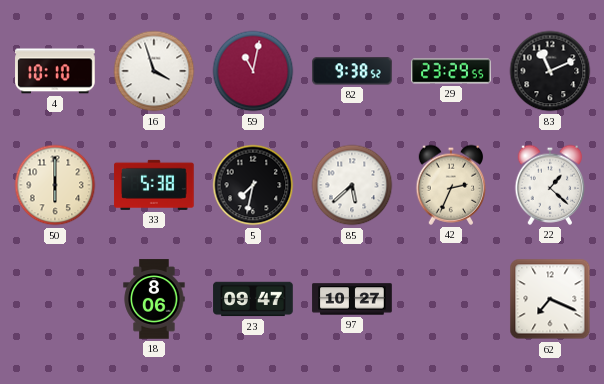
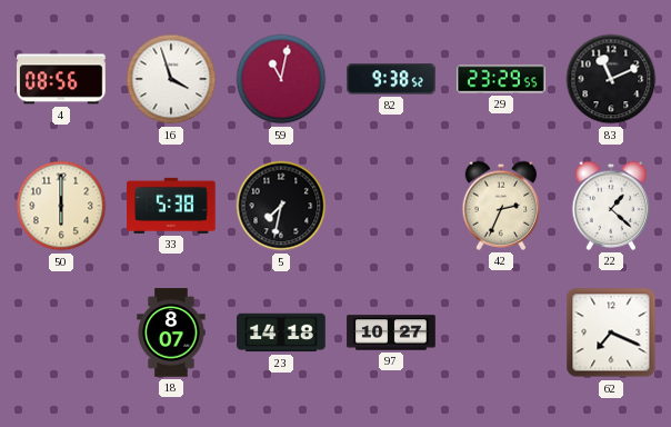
4: 10:10 -> 08:56 (61, 79)
85: 5:38 -> none (352, 185)
18: 8:06 -> 8:07 (171, 332)
23: 09:47 -> 14:18 (281, 332)
